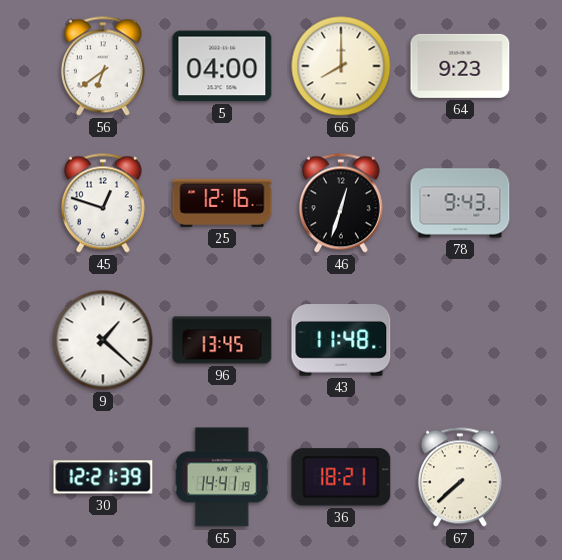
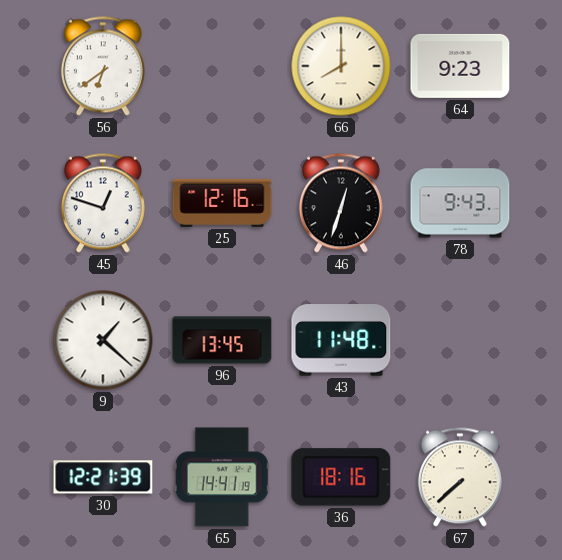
5: 04:00 -> none (222, 66)
36: 18:21 -> 18:16 (341, 477)
